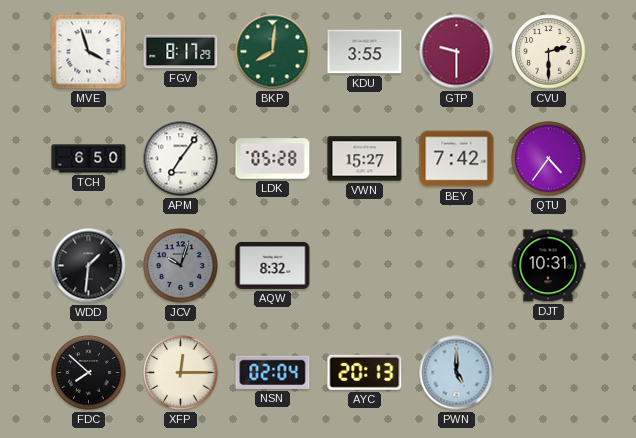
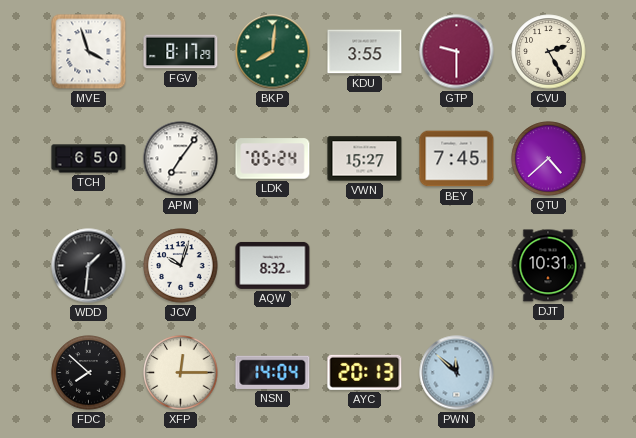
CVU: 2:30 -> 2:25 (549, 52)
LDK: 05:28 -> 05:24 (273, 159)
BEY: 7:42 -> 7:45 (457, 159)
QTU: 4:36 -> 4:38 (549, 159)
JCV dial: grey -> white (181, 266)
NSN: 02:04 -> 14:04 (273, 372)
PWN: 5:00 -> 11:52 (457, 373)
